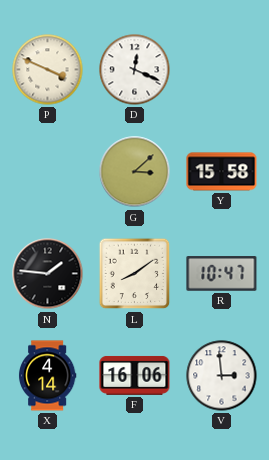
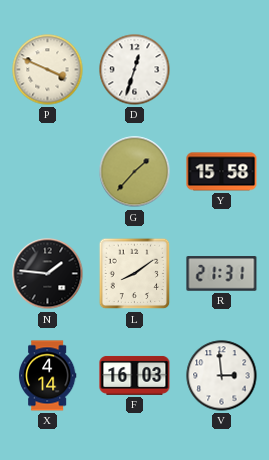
D: 12:19 -> 12:33 (135, 70)
G: 3:08 -> 1:37 (135, 172)
R: 10:47 -> 21:31 (222, 274)
F: 16:06 -> 16:03 (135, 375)
